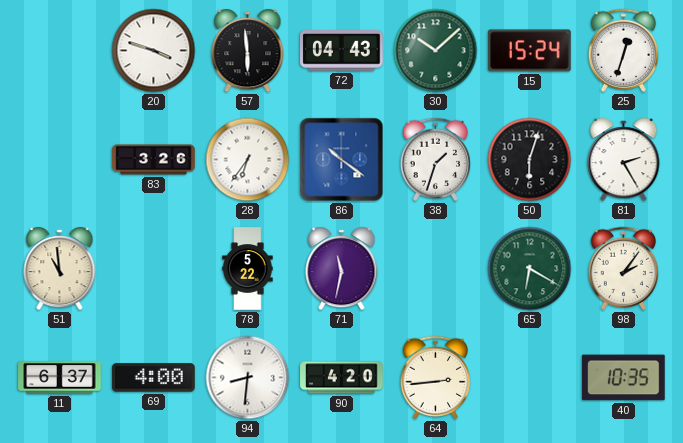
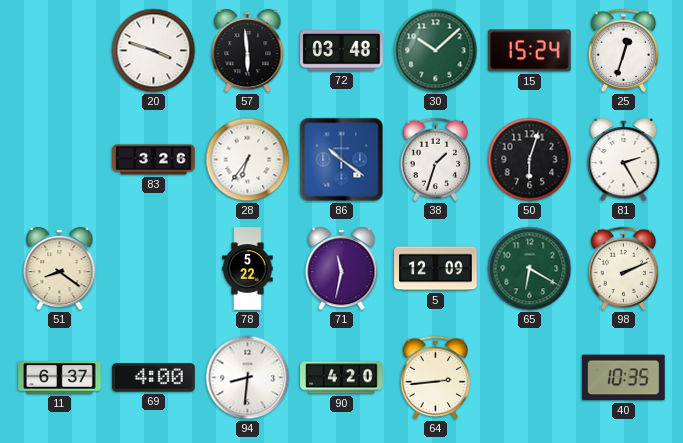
72: 04:43 -> 03:48 (342, 51)
51: 10:59 -> 8:21 (60, 270)
5: none -> 12:09 (436, 269)
98: 2:06 -> 2:11 (623, 268)
